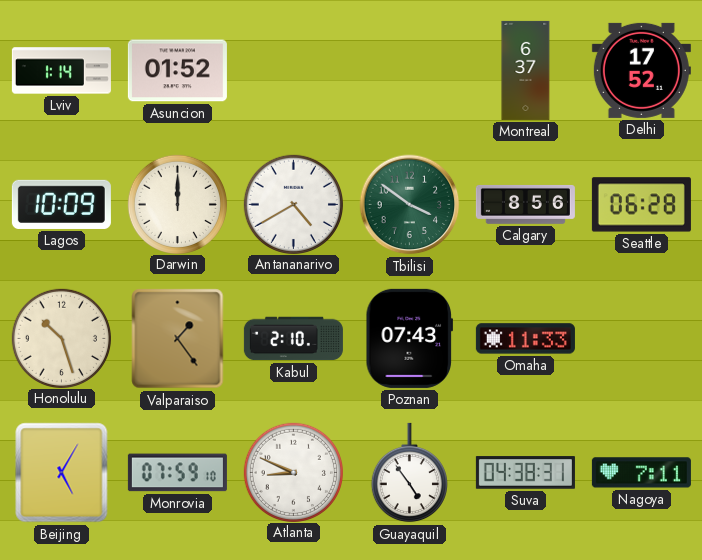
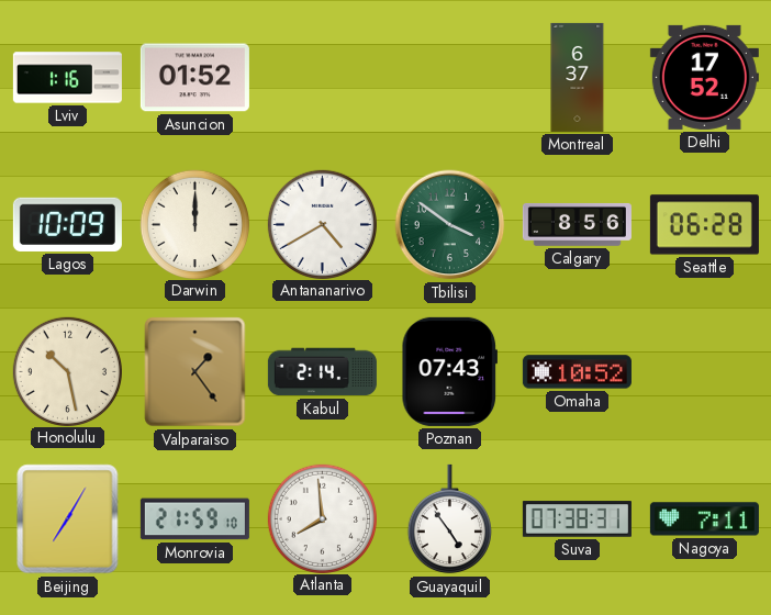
Lviv: 1:14 -> 1:16 (67, 78)
Honolulu: 10:27 -> 10:28 (67, 371)
Kabul: 2:10 -> 2:14 (322, 372)
Omaha: 11:33 -> 10:52 (577, 372)
Beijing: 5:05 -> 7:05 (68, 519)
Monrovia: 07:59 -> 21:59 (194, 519)
Atlanta: 8:49 -> 7:59 (322, 518)
Suva: 04:38 -> 07:38 (577, 519)
